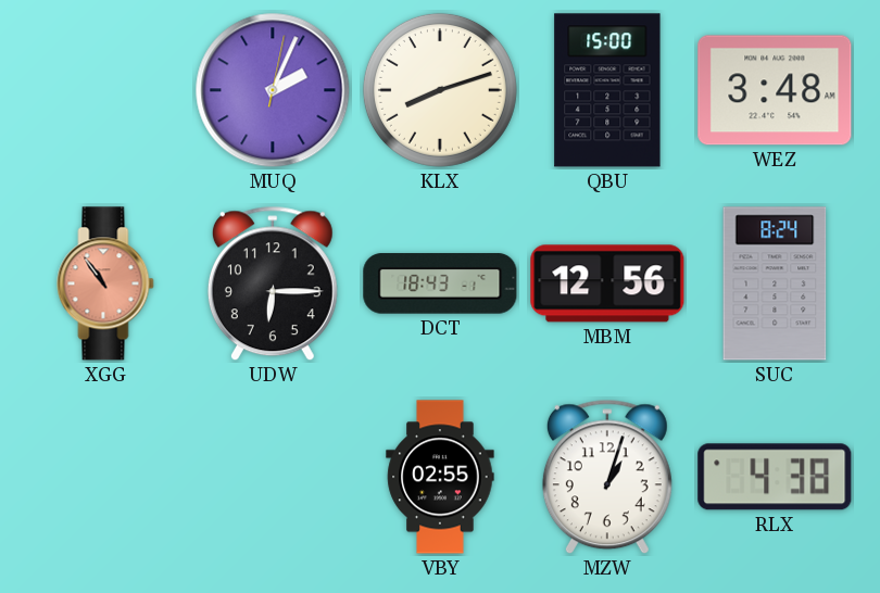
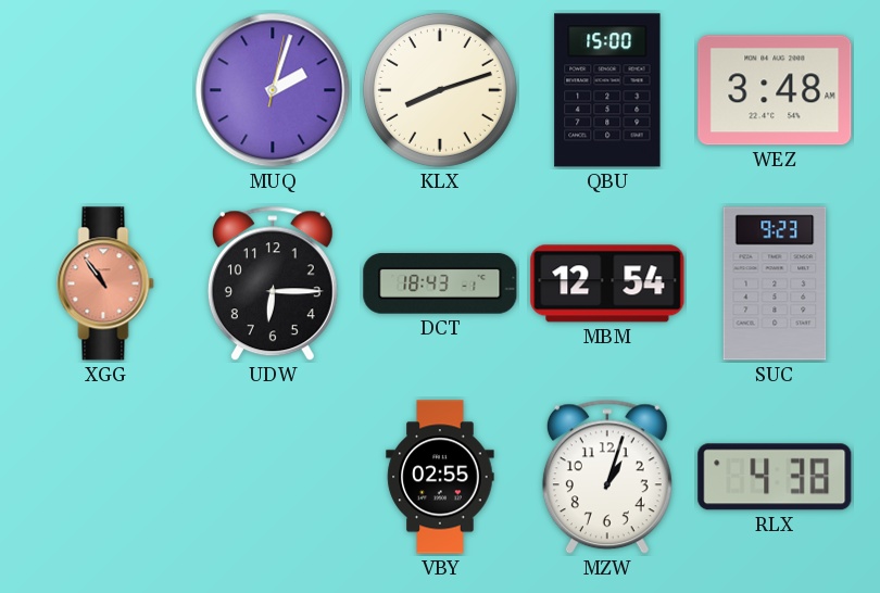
MUQ: 2:04 -> 2:03 (273, 90)
MBM: 12:56 -> 12:54 (607, 283)
SUC: 8:24 -> 9:23 (775, 283)
